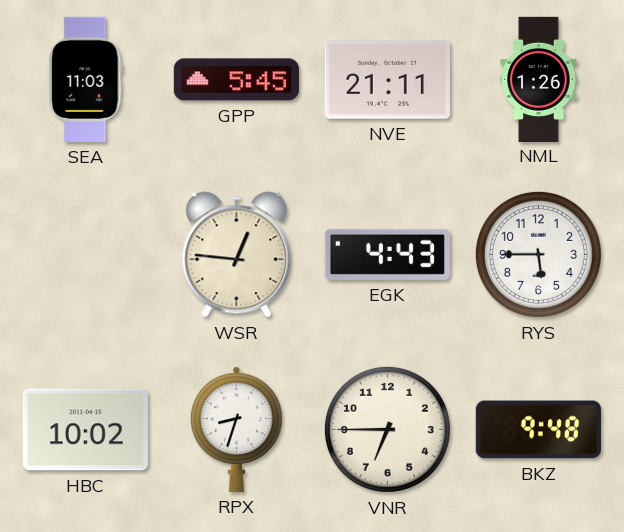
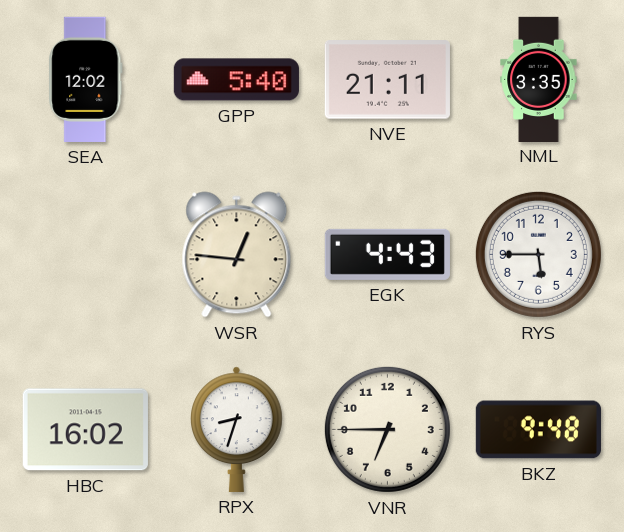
SEA: 11:03 -> 12:02 (86, 79)
GPP: 5:45 -> 5:40 (236, 80)
NML: 1:26 -> 3:35 (539, 79)
HBC: 10:02 -> 16:02 (85, 430)
